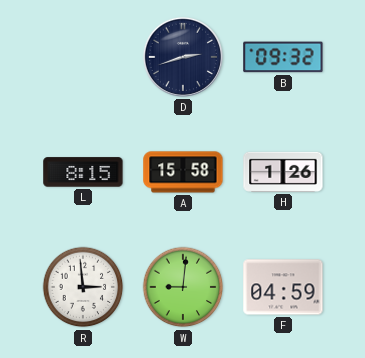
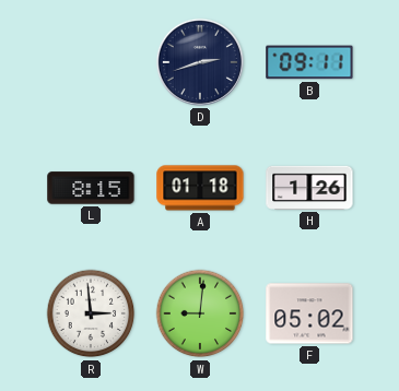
B: 09:32 -> 09:11 (309, 62)
A: 15:58 -> 01:18 (200, 188)
F: 04:59 -> 05:02 (309, 313)
